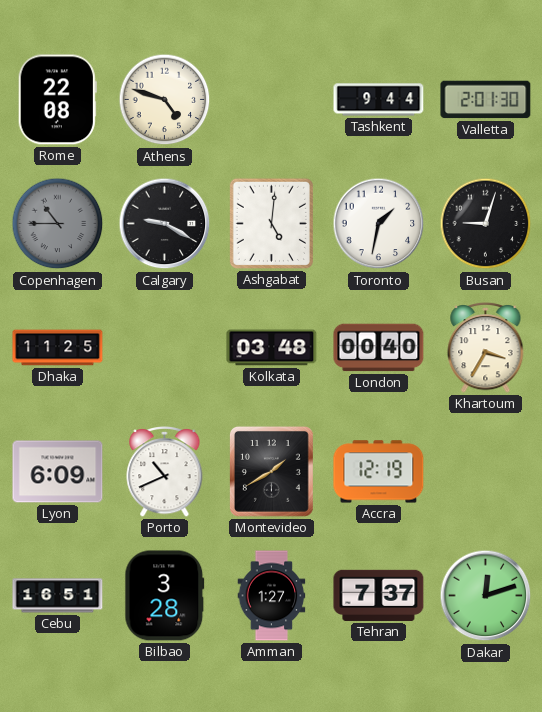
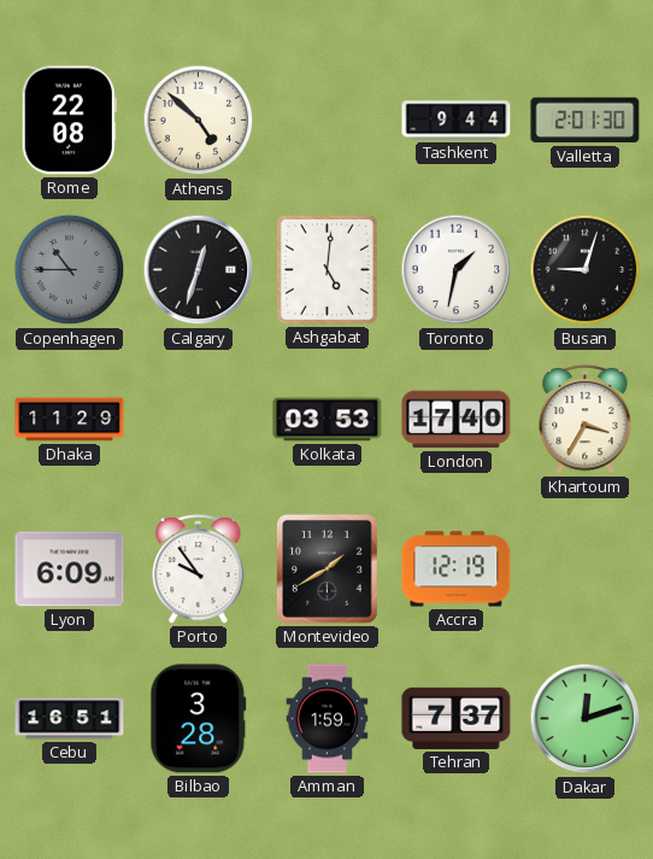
Athens: 4:48 -> 4:52 (199, 121)
Calgary: 9:20 -> 12:33 (199, 270)
Dhaka: 11:25 -> 11:29 (70, 420)
Kolkata: 03:48 -> 03:53 (328, 420)
London: 00:40 -> 17:40 (457, 420)
Porto: 10:41 -> 9:54 (199, 568)
Amman: 1:27 -> 1:59 (328, 719)
